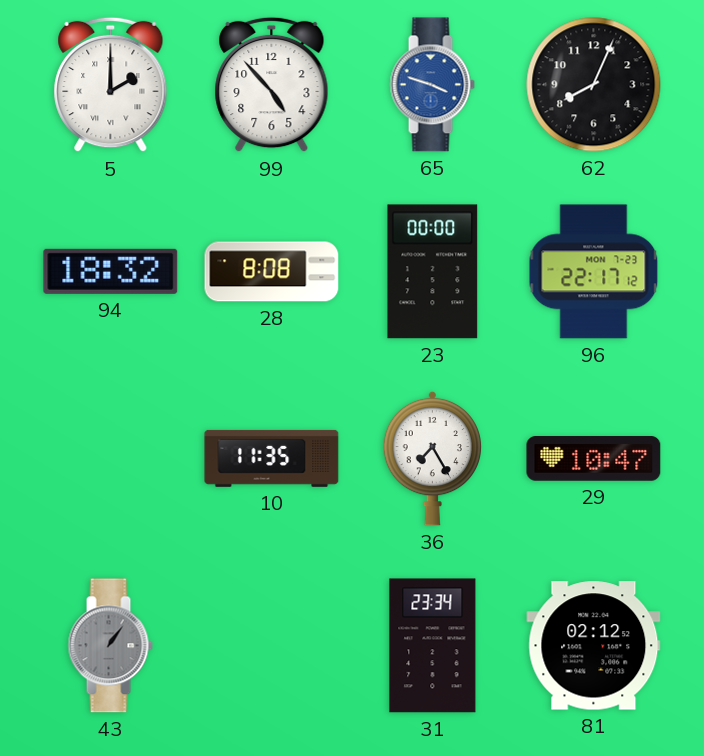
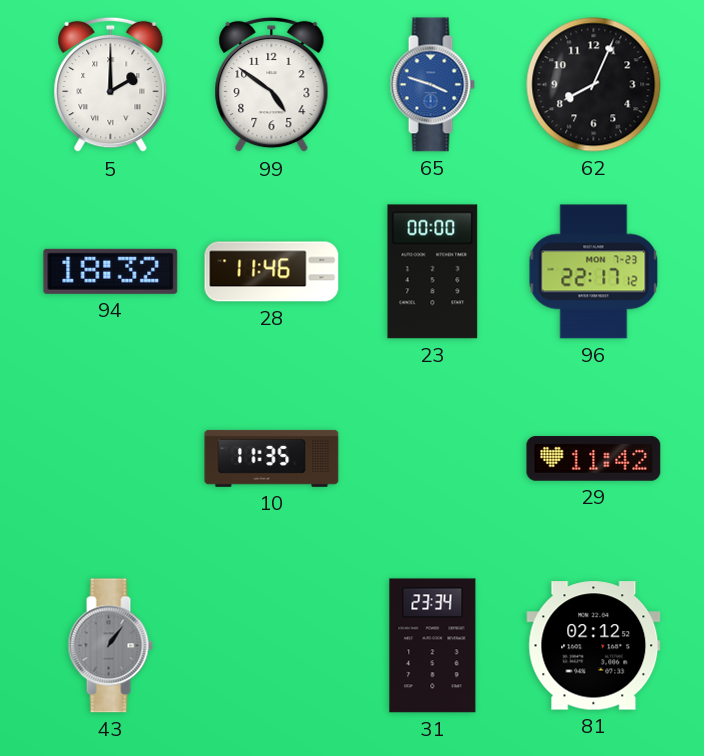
99: 4:53 -> 4:51 (272, 85)
28: 8:08 -> 11:46 (272, 272)
36: 7:25 -> none (432, 458)
29: 10:47 -> 11:42 (594, 459)
